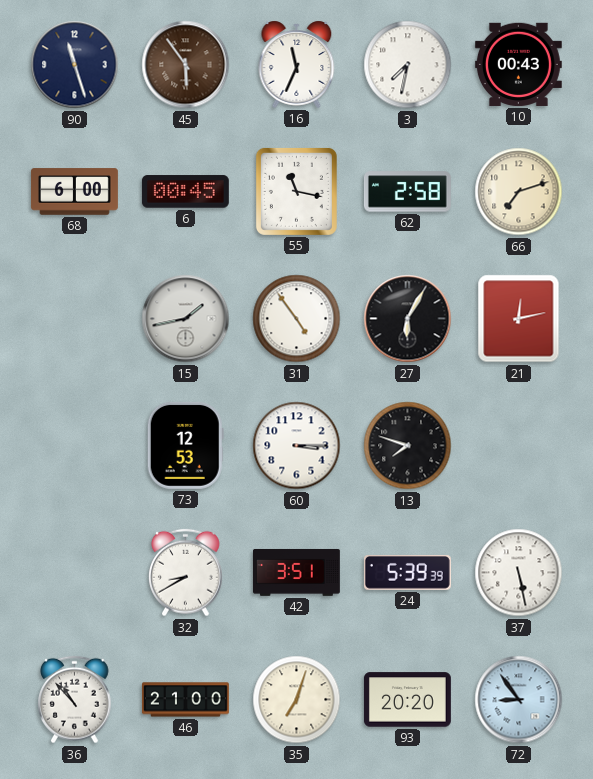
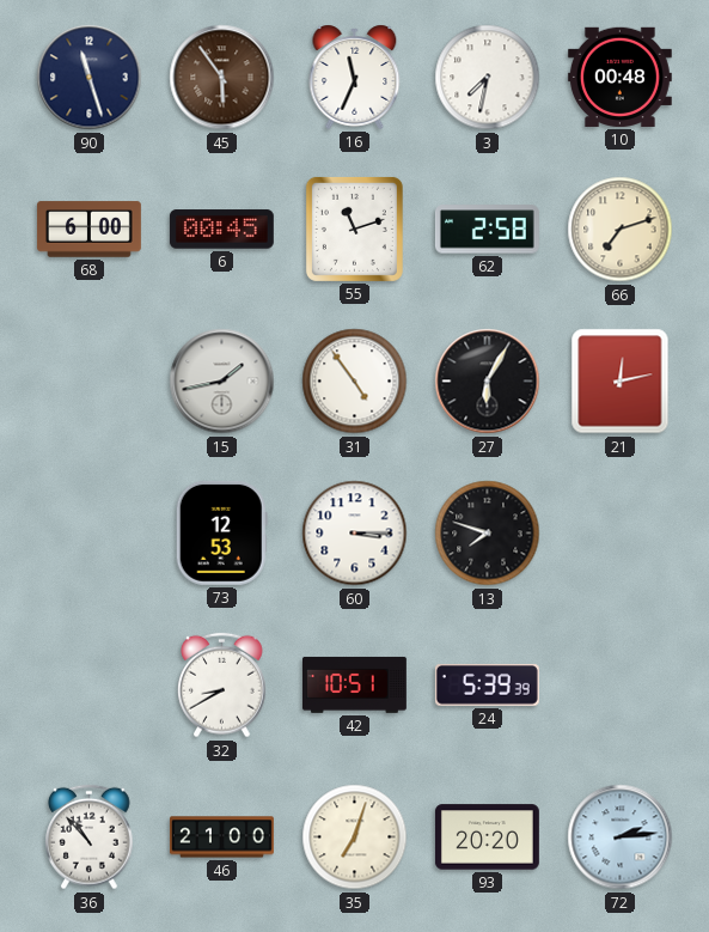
10: 00:43 -> 00:48 (619, 77)
55: 11:17 -> 11:12 (354, 229)
42: 3:51 -> 10:51 (354, 684)
37: 5:28 -> none (519, 573)
72: 8:54 -> 2:14 (621, 837)
